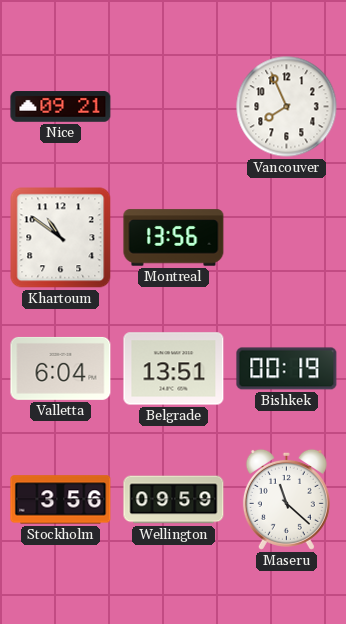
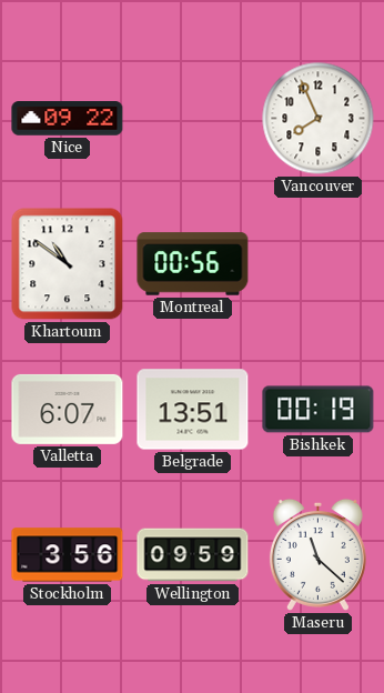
Nice: 09:21 -> 09:22 (68, 119)
Montreal: 13:56 -> 00:56 (193, 264)
Valletta: 6:04 -> 6:07 (68, 409)
